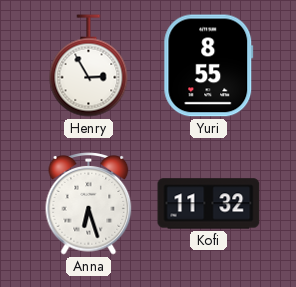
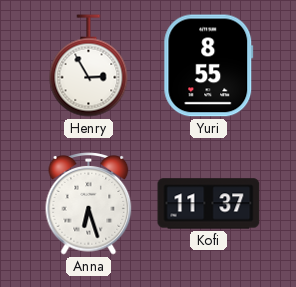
Kofi: 11:32 -> 11:37 (209, 204)
